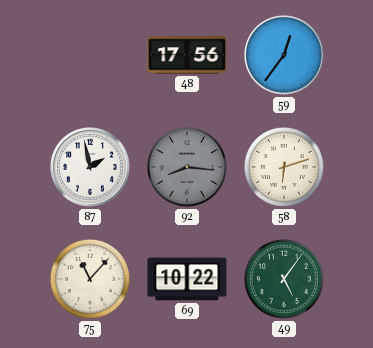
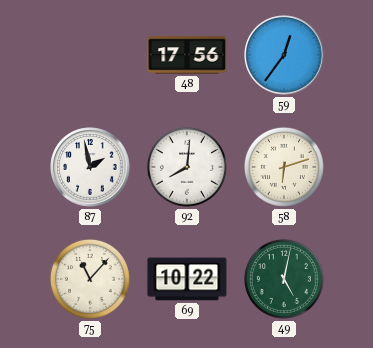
92: 8:16 -> 8:01 (187, 167)
92 dial: grey -> white (187, 167)
49: 5:06 -> 5:02 (284, 279)
